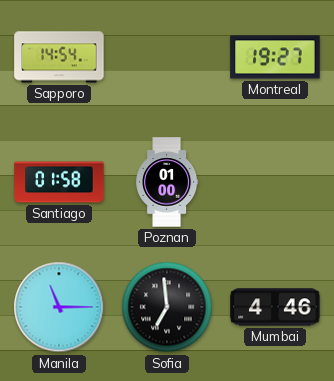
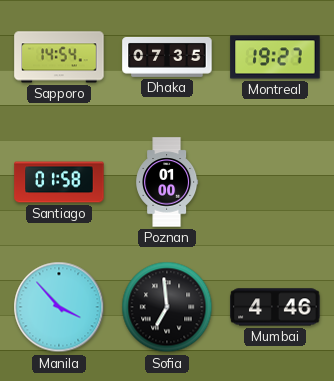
Dhaka: none -> 07:35 (167, 57)
Manila: 11:15 -> 3:53 (59, 307)
